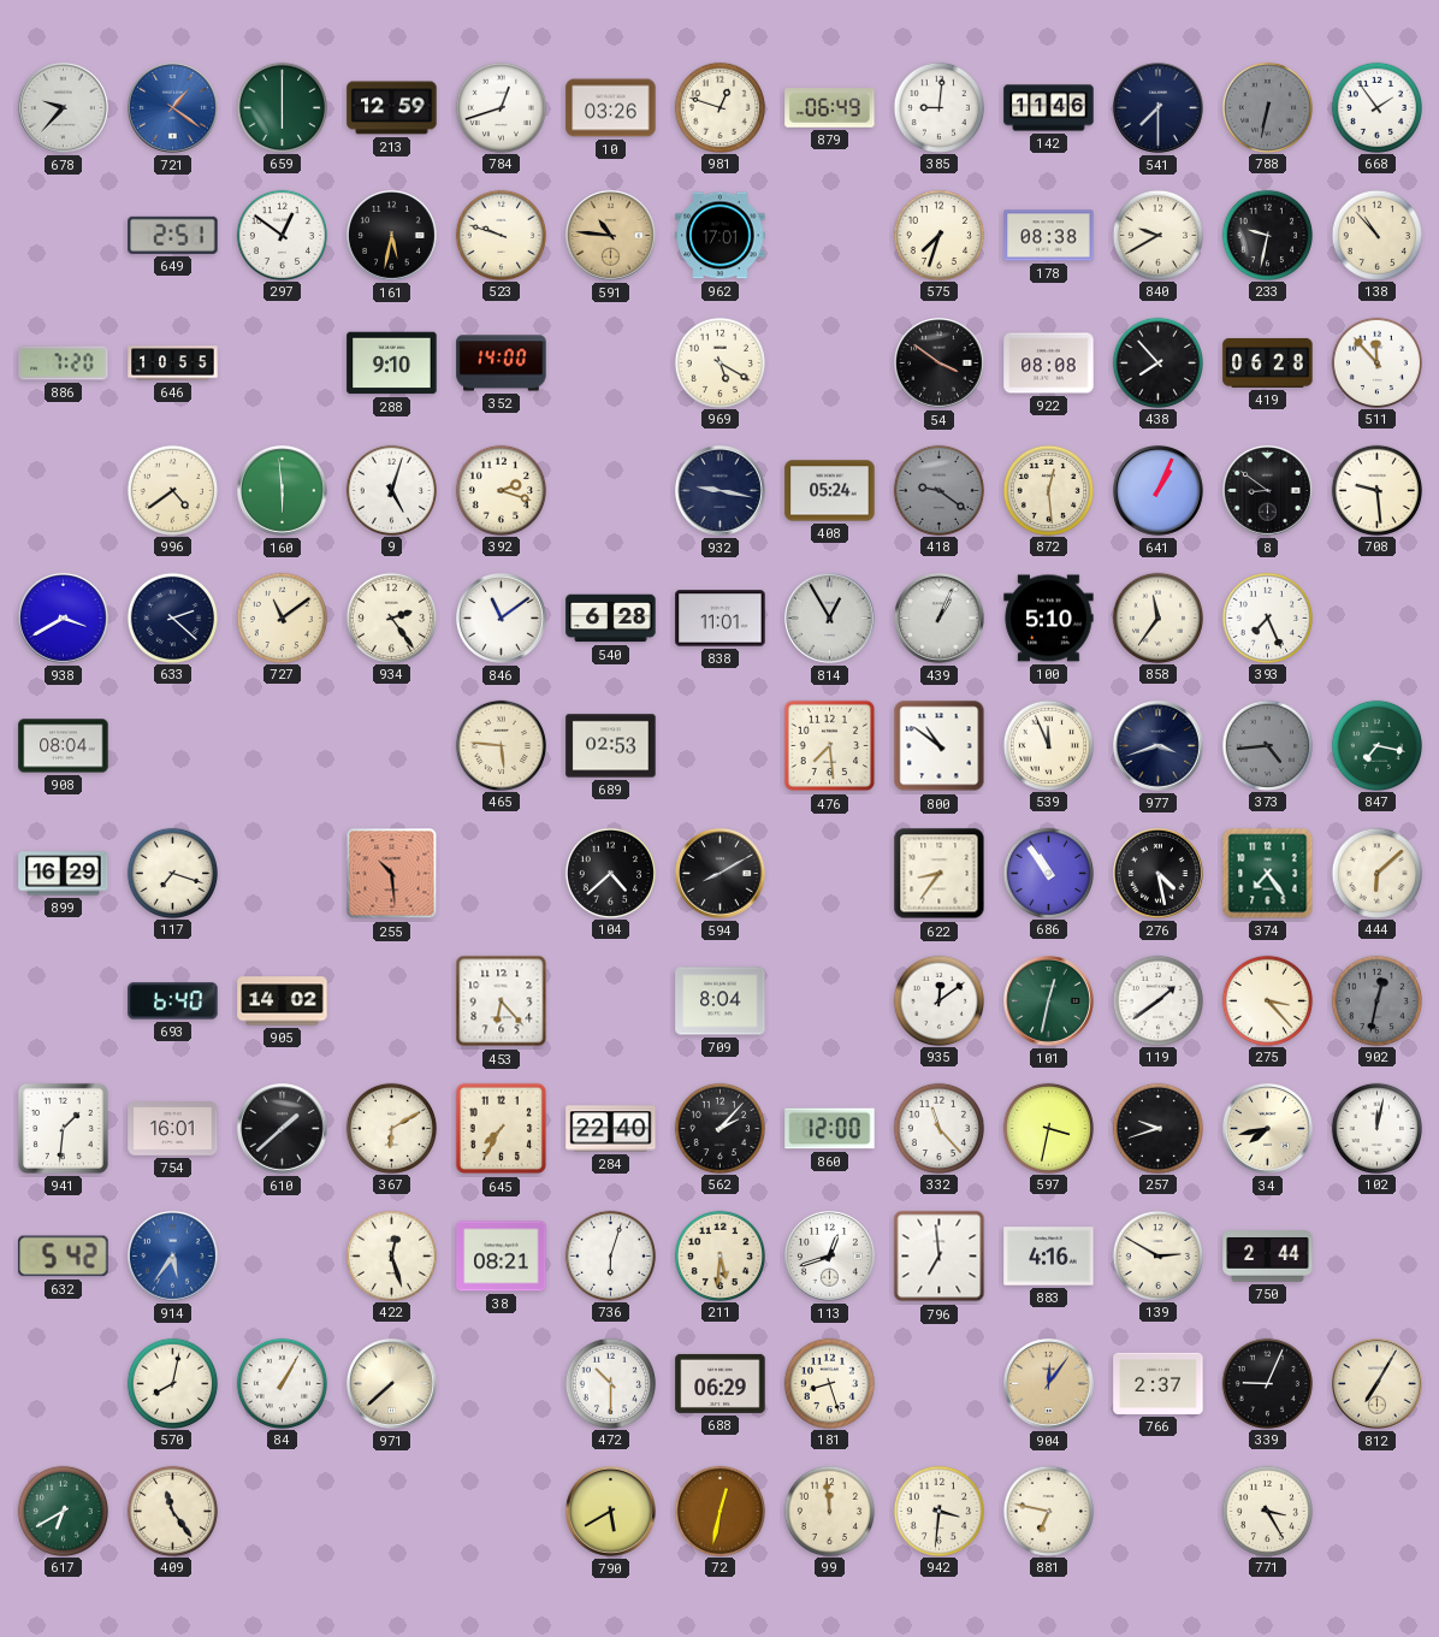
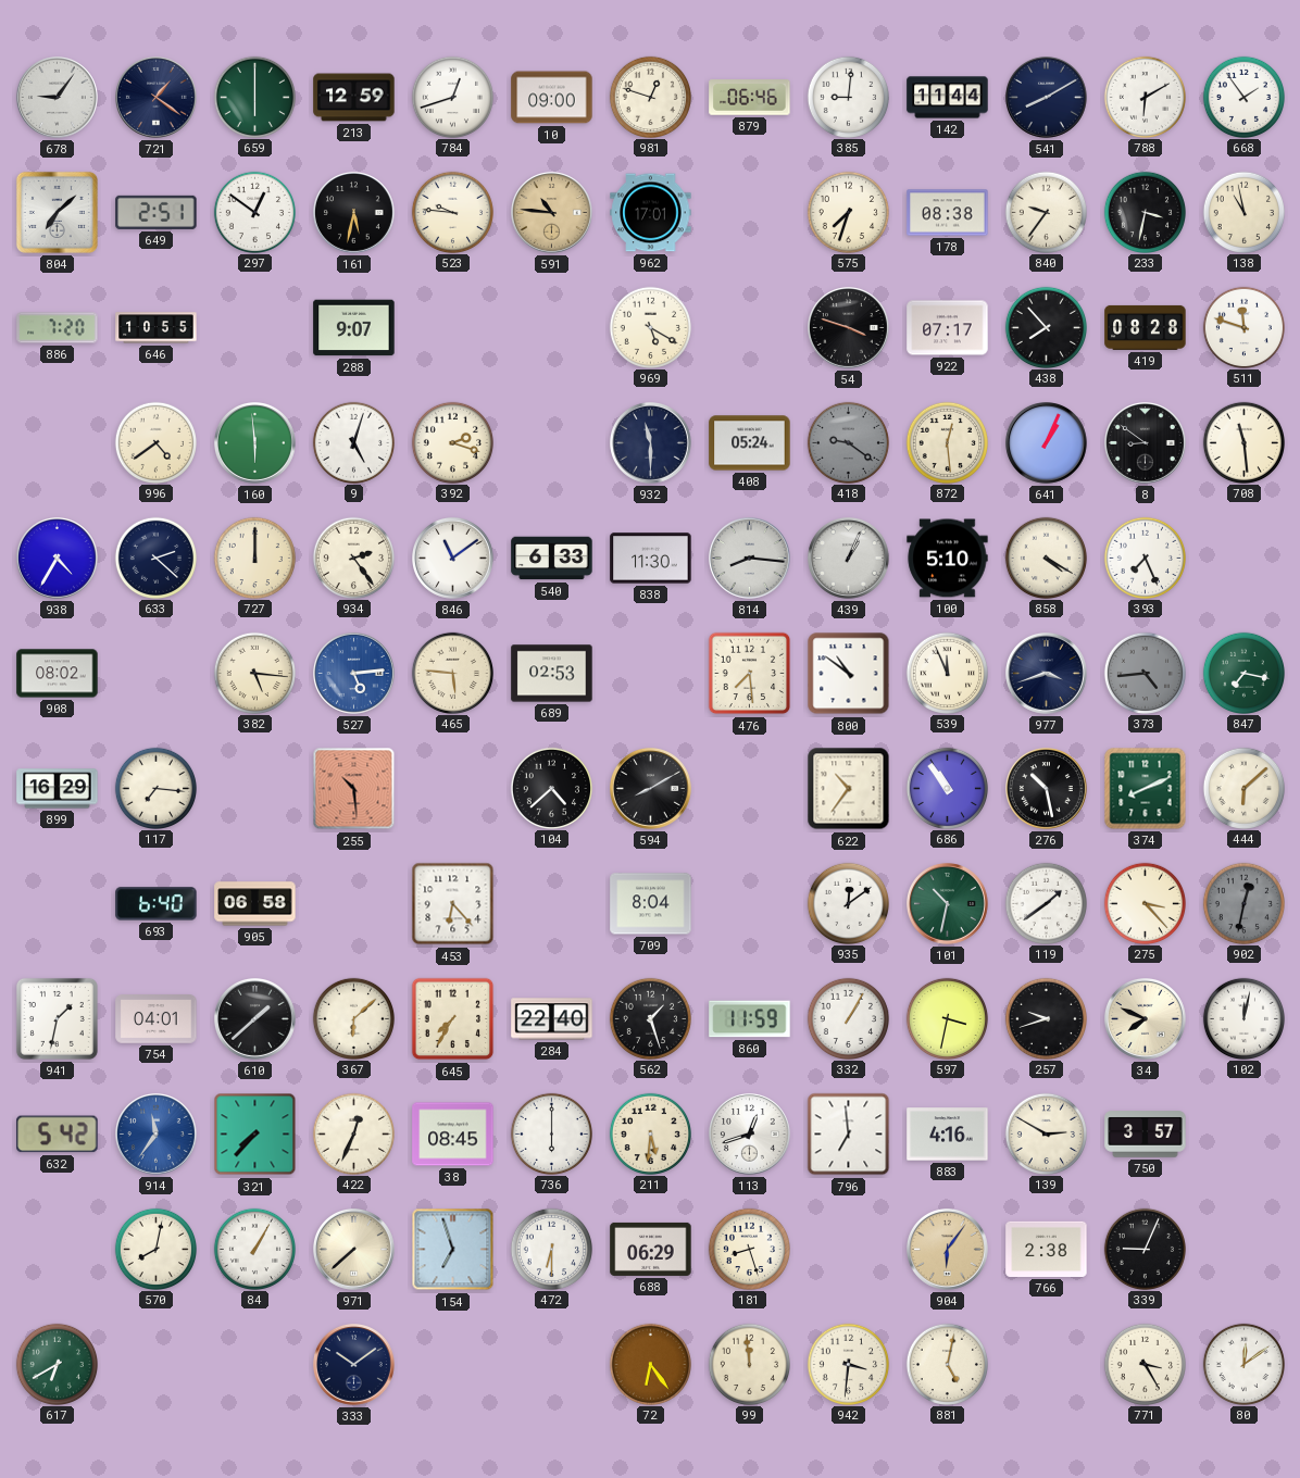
678: 9:37 -> 9:06 (58, 98)
721 dial: blue -> navy (157, 98)
10: 03:26 -> 09:00 (552, 98)
879: 06:49 -> 06:46 (750, 98)
142: 11:46 -> 11:44 (948, 98)
541: 7:30 -> 8:10 (1047, 98)
788: 6:32 -> 6:10 (1145, 97)
788 dial: grey -> white (1145, 97)
804: none -> 7:08 (57, 212)
523: 9:48 -> 9:46 (452, 212)
840: 9:40 -> 9:36 (1046, 212)
233: 9:32 -> 3:32 (1145, 212)
138: 10:53 -> 10:58 (1243, 212)
288: 9:10 -> 9:07 (354, 328)
352: 14:00 -> none (502, 364)
54: 3:51 -> 3:48 (849, 328)
922: 08:08 -> 07:17 (948, 328)
419: 06:28 -> 08:28 (1146, 327)
511: 11:53 -> 11:48 (1243, 327)
932: 9:17 -> 11:30 (651, 443)
708: 9:29 -> 11:29 (1243, 442)
938: 3:40 -> 4:35 (58, 559)
727: 11:09 -> 12:00 (254, 558)
540: 6:28 -> 6:33 (552, 559)
838: 11:01 -> 11:30 (651, 559)
814: 12:55 -> 8:16 (750, 559)
858: 11:36 -> 4:20 (1046, 558)
908: 08:04 -> 08:02 (58, 674)
382: none -> 5:16 (254, 673)
527: none -> 5:14 (354, 674)
117: 7:18 -> 7:16 (155, 788)
622: 8:36 -> 10:36 (849, 789)
276: 4:28 -> 10:28 (1047, 789)
374: 7:24 -> 8:11 (1146, 789)
905: 14:02 -> 06:58 (255, 904)
101: 12:32 -> 10:32 (948, 904)
941: 1:31 -> 1:32 (57, 1018)
754: 16:01 -> 04:01 (157, 1019)
367: 6:10 -> 6:08 (353, 1018)
562: 2:07 -> 1:27 (650, 1018)
860: 12:00 -> 11:59 (750, 1019)
332: 11:23 -> 1:05 (848, 1018)
34: 7:43 -> 7:49 (1146, 1019)
914: 5:36 -> 11:36 (157, 1135)
321: none -> 7:37 (255, 1135)
422: 12:27 -> 12:34 (353, 1133)
38: 08:21 -> 08:45 (453, 1135)
736: 6:03 -> 6:00 (551, 1133)
750: 2:44 -> 3:57 (1146, 1135)
154: none -> 6:57 (453, 1250)
472: 10:30 -> 6:30 (551, 1249)
904: 12:06 -> 6:06 (948, 1250)
766: 2:37 -> 2:38 (1047, 1249)
812: 7:05 -> none (1378, 1384)
409: 11:24 -> none (172, 1511)
333: none -> 10:09 (354, 1365)
790: 5:40 -> none (611, 1512)
72: 12:32 -> 6:24 (650, 1364)
881: 6:47 -> 5:02 (947, 1364)
80: none -> 12:09 (1243, 1364)
